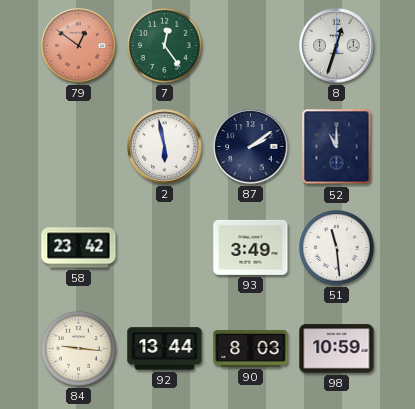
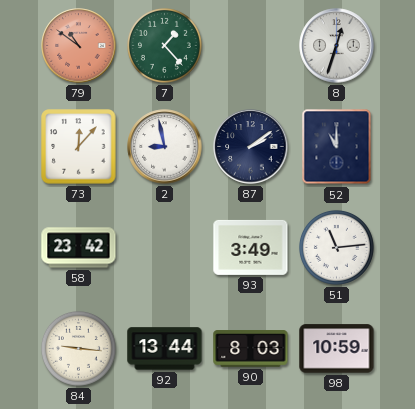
79: 12:51 -> 10:51 (79, 46)
7: 12:24 -> 1:23 (164, 45)
73: none -> 12:07 (79, 147)
2: 5:58 -> 8:58 (165, 147)
51: 11:29 -> 11:14 (336, 247)
